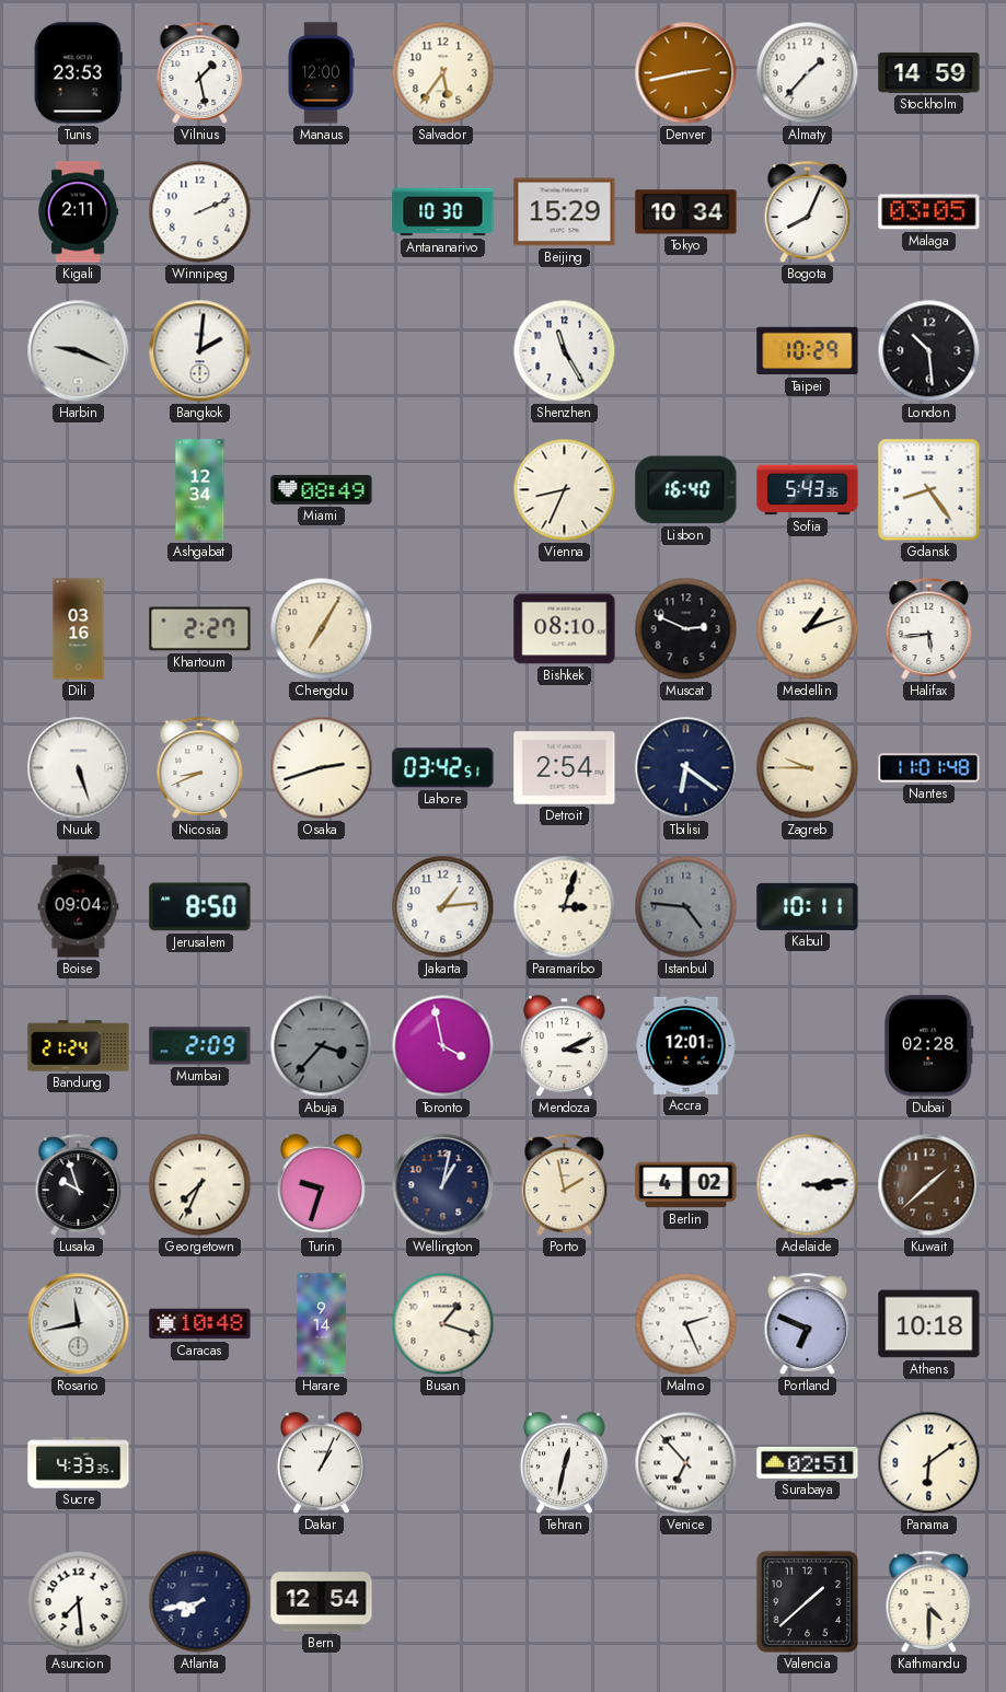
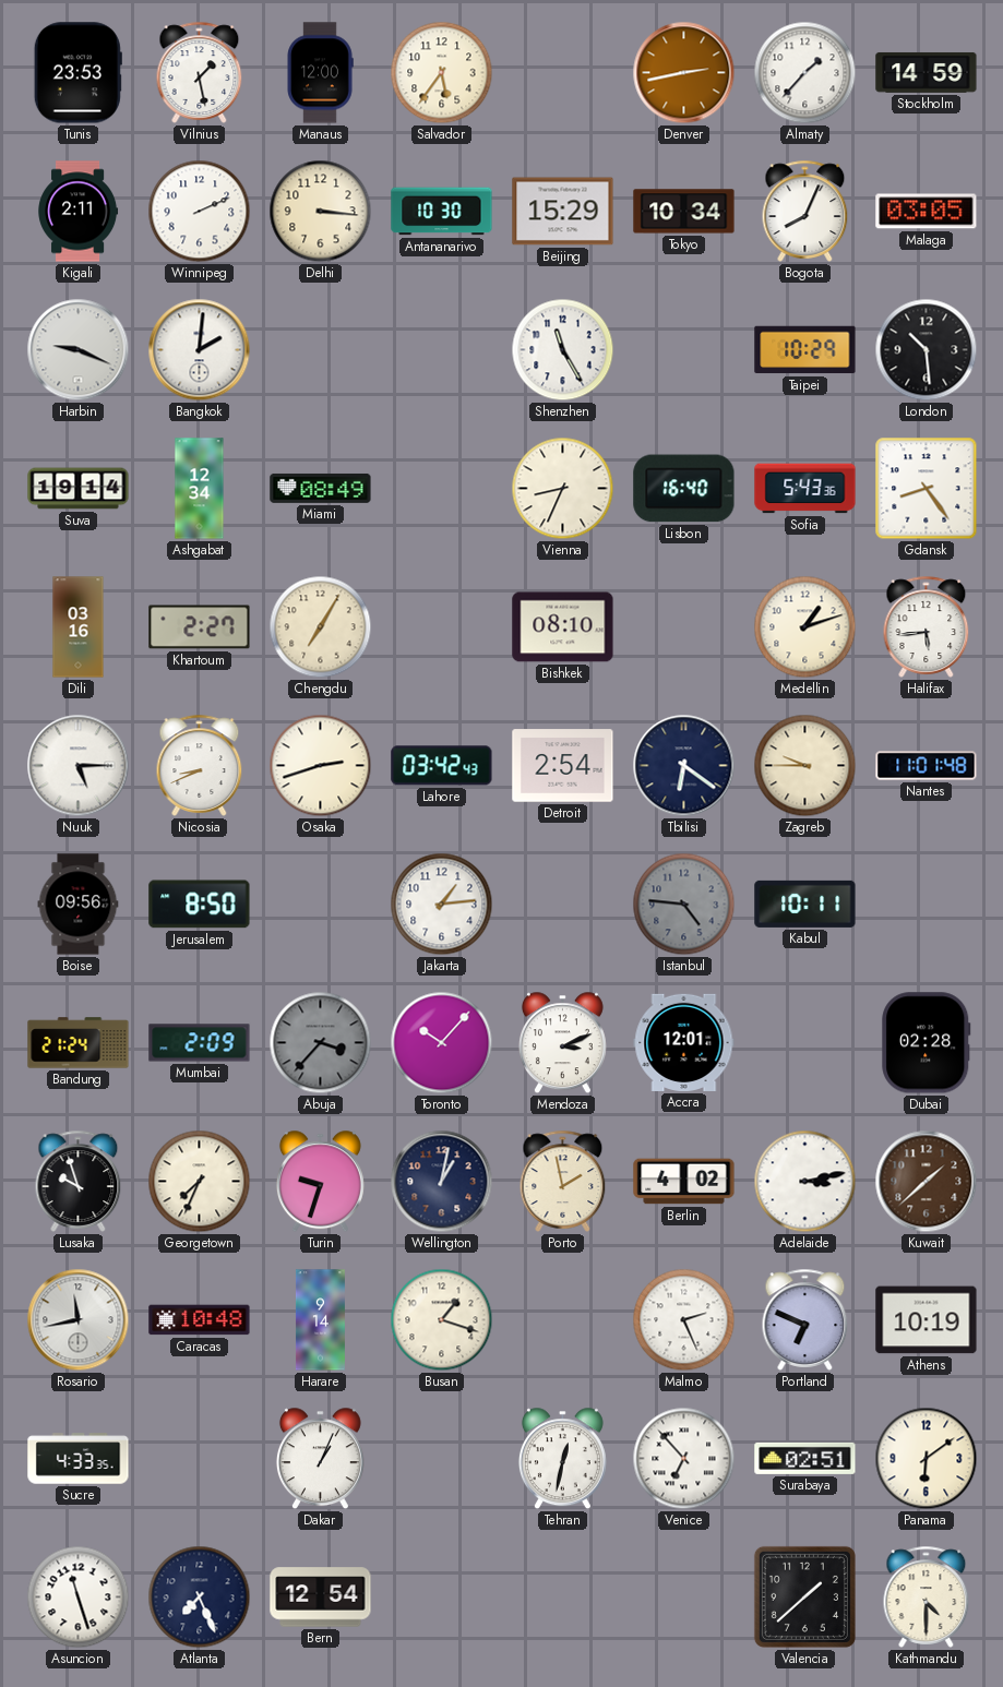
Delhi: none -> 3:16 (321, 212)
Suva: none -> 19:14 (79, 489)
Muscat: 2:49 -> none (686, 629)
Nuuk: 5:27 -> 5:15 (79, 766)
Lahore: 03:42:51 -> 03:42:43 (442, 766)
Boise: 09:04 -> 09:56 (79, 905)
Paramaribo: 3:03 -> none (565, 907)
Toronto: 3:58 -> 10:07 (442, 1043)
Adelaide: 3:14 -> 3:13 (805, 1182)
Athens: 10:18 -> 10:19 (927, 1320)
Asuncion: 7:29 -> 11:27 (79, 1598)
Atlanta: 7:43 -> 7:26 (200, 1598)
